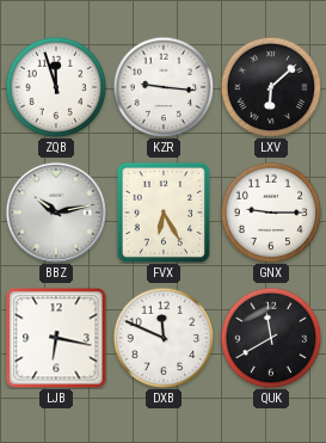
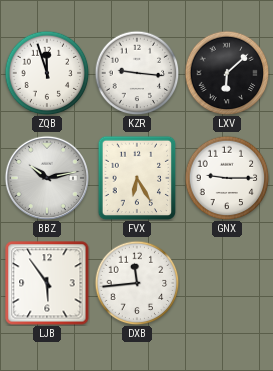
LJB: 6:17 -> 5:54 (47, 283)
DXB: 11:49 -> 11:44 (137, 283)
QUK: 11:40 -> none (271, 338)
